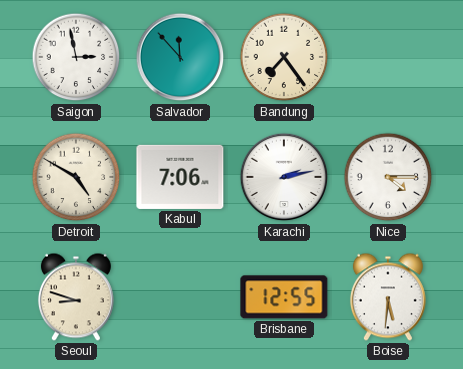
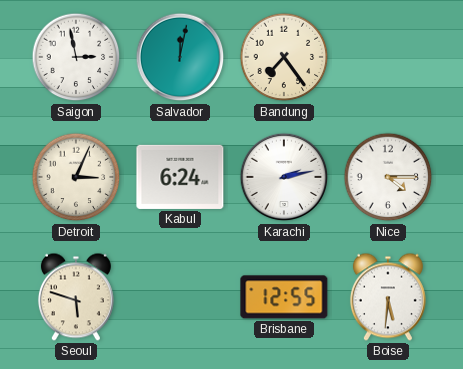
Salvador: 11:53 -> 12:02 (180, 57)
Detroit: 4:50 -> 3:04 (76, 177)
Kabul: 7:06 -> 6:24 (180, 177)
Seoul: 8:48 -> 5:48 (76, 297)
